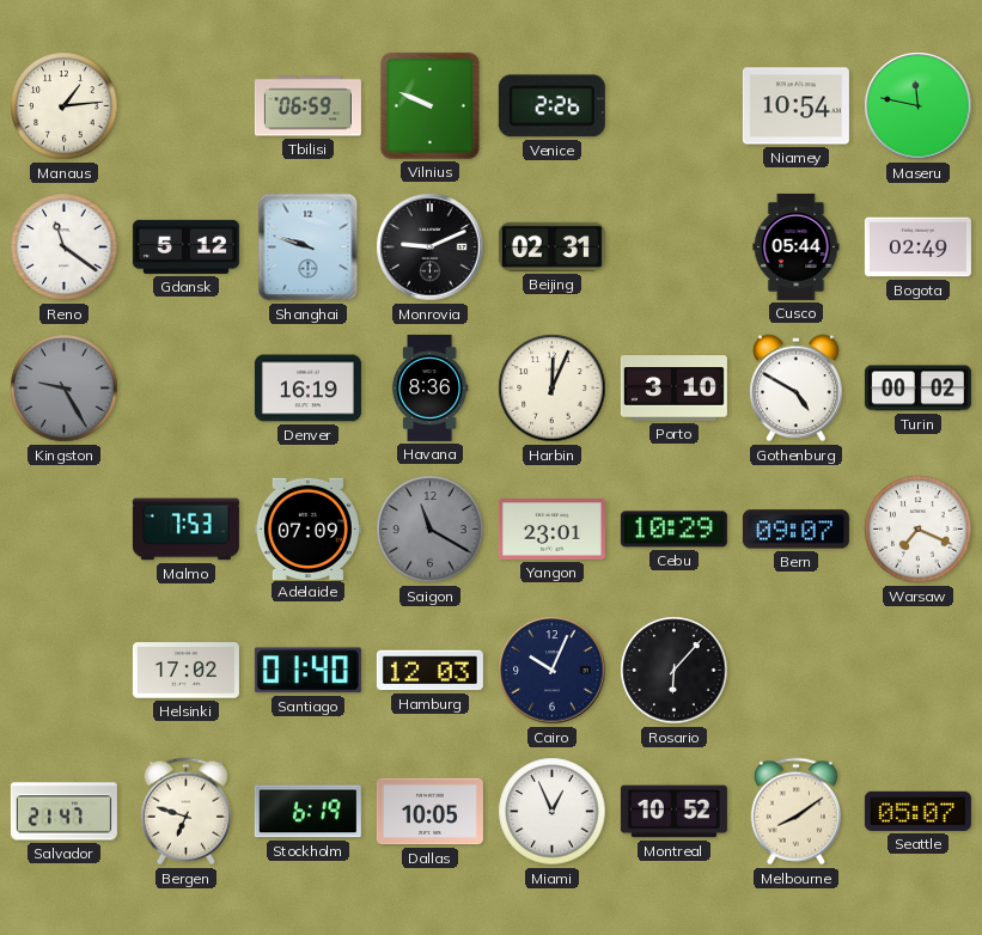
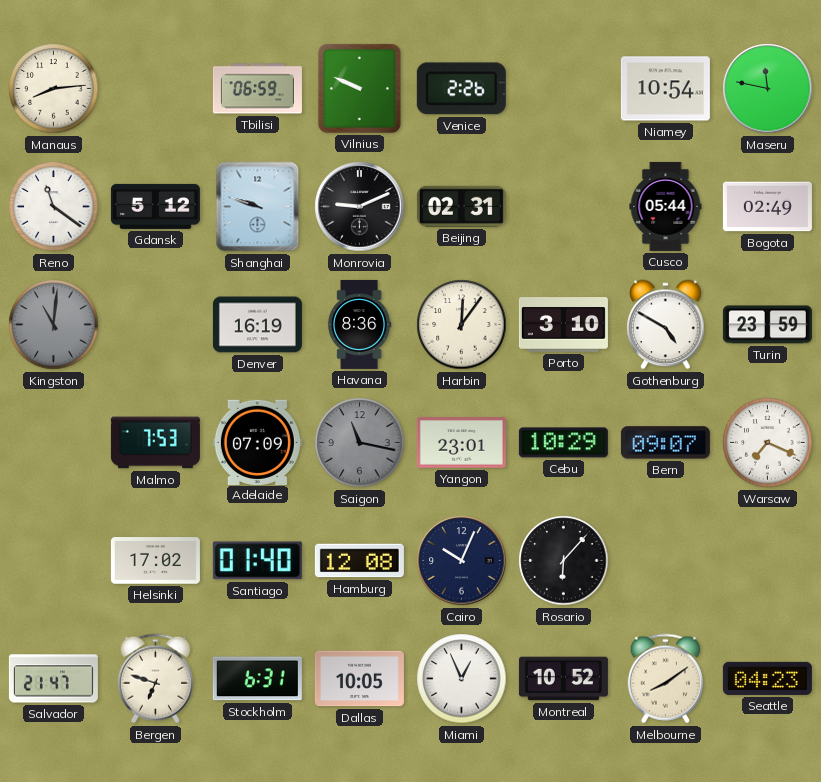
Manaus: 1:14 -> 8:14 (54, 89)
Kingston: 9:25 -> 11:01 (54, 325)
Harbin: 12:04 -> 12:06 (462, 325)
Turin: 00:02 -> 23:59 (767, 325)
Saigon: 11:20 -> 11:17 (360, 443)
Hamburg: 12:03 -> 12:08 (359, 561)
Stockholm: 6:19 -> 6:31 (257, 679)
Seattle: 05:07 -> 04:23 (767, 678)
